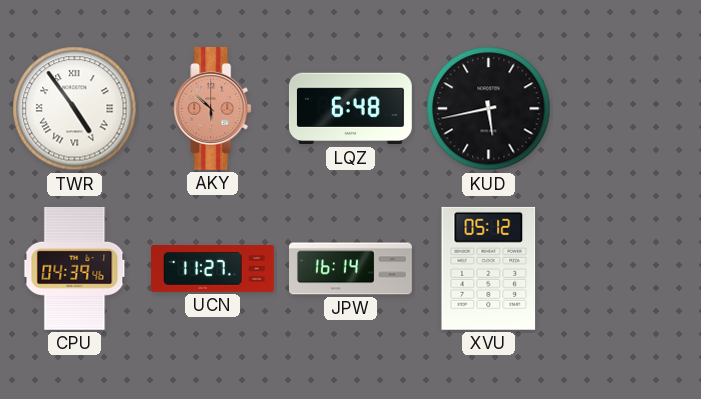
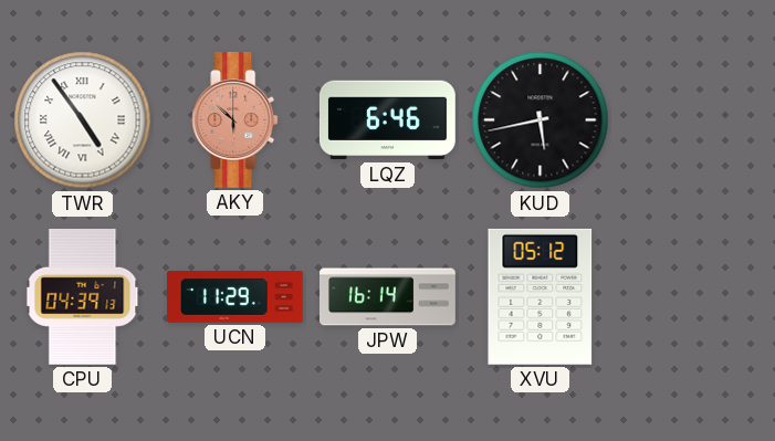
LQZ: 6:48 -> 6:46 (387, 120)
CPU: 04:39:46 -> 04:39:13 (83, 296)
UCN: 11:27 -> 11:29 (235, 297)
